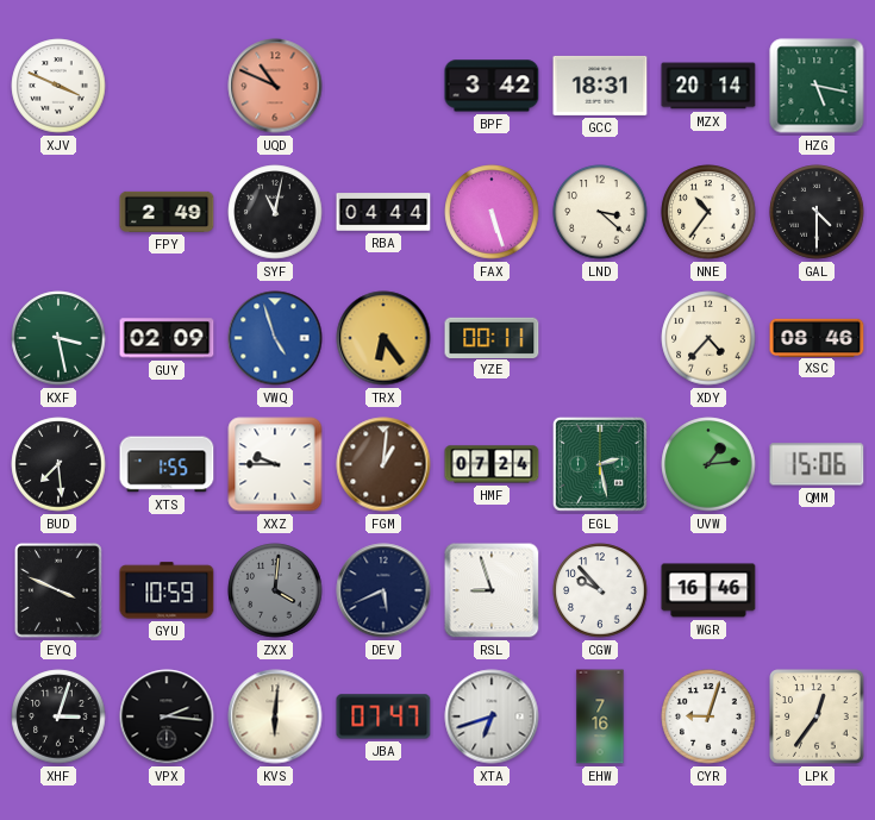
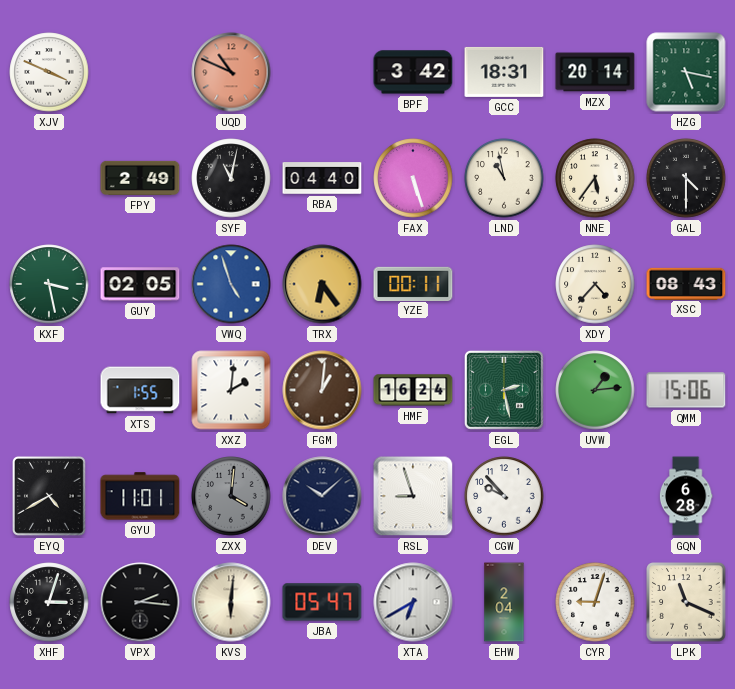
RBA: 04:44 -> 04:40 (322, 178)
LND: 3:22 -> 10:58 (504, 178)
NNE: 10:36 -> 5:36 (595, 178)
GUY: 02:09 -> 02:05 (140, 284)
XSC: 08:46 -> 08:43 (686, 283)
BUD: 7:29 -> none (58, 464)
XXZ: 9:45 -> 2:01 (231, 390)
HMF: 07:24 -> 16:24 (413, 390)
EYQ: 3:49 -> 4:40 (49, 496)
GYU: 10:59 -> 11:01 (140, 496)
DEV: 5:41 -> 10:08 (322, 496)
WGR: 16:46 -> none (708, 590)
GQN: none -> 6:28 (686, 496)
JBA: 07:47 -> 05:47 (322, 602)
XTA: 6:42 -> 6:40 (413, 602)
EHW: 7:16 -> 2:04 (504, 602)
LPK: 12:36 -> 11:19 (686, 602)
